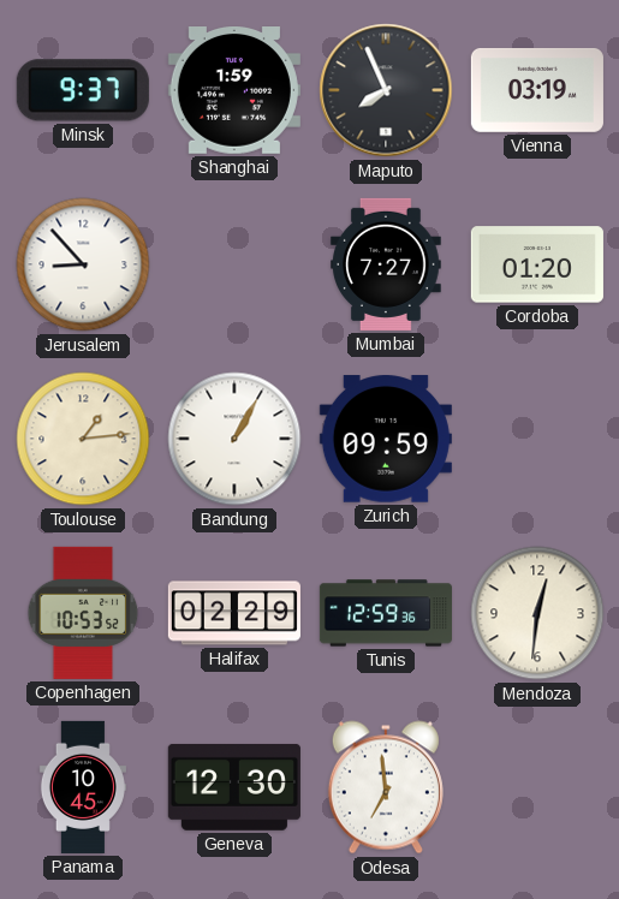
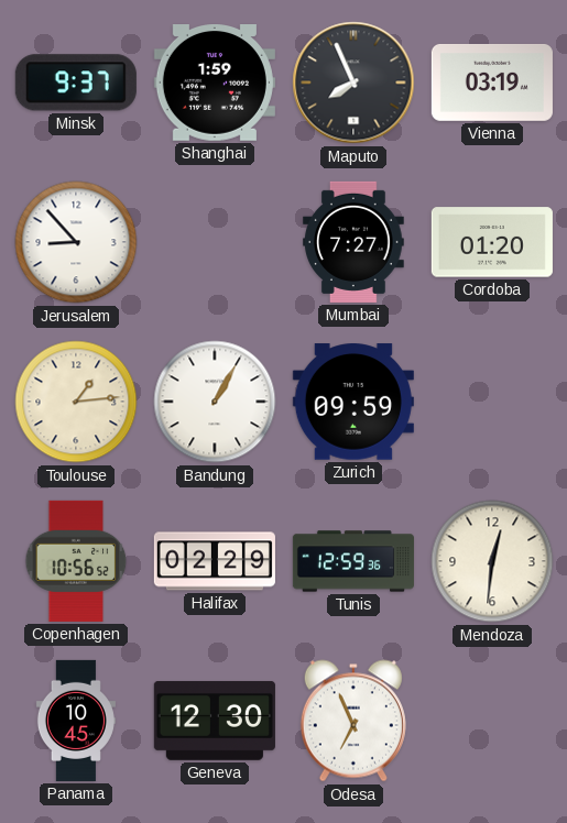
Copenhagen: 10:53 -> 10:56 (76, 561)
Odesa: 6:59 -> 6:56 (353, 721)
